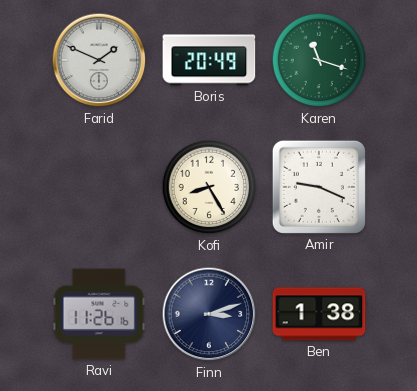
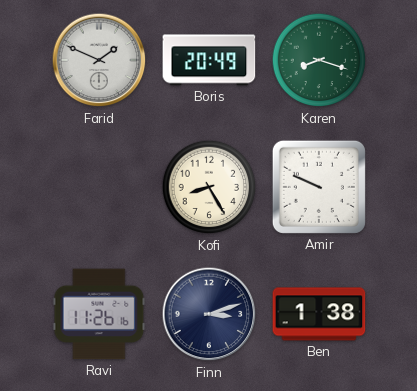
Karen: 11:18 -> 8:18 (319, 60)
Amir: 9:19 -> 9:49 (319, 187)
